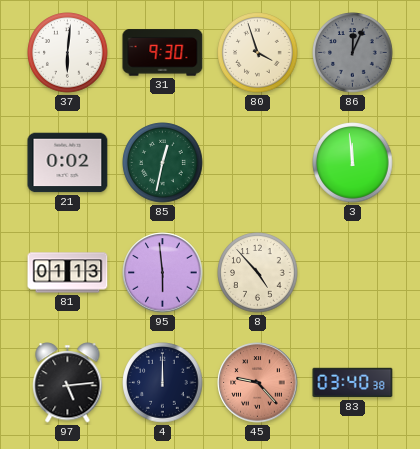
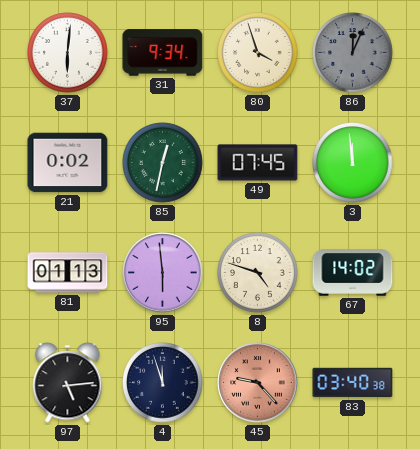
31: 9:30 -> 9:34 (163, 53)
49: none -> 07:45 (258, 163)
8: 4:53 -> 4:48 (258, 273)
67: none -> 14:02 (353, 273)
4: 12:00 -> 11:57 (163, 383)
